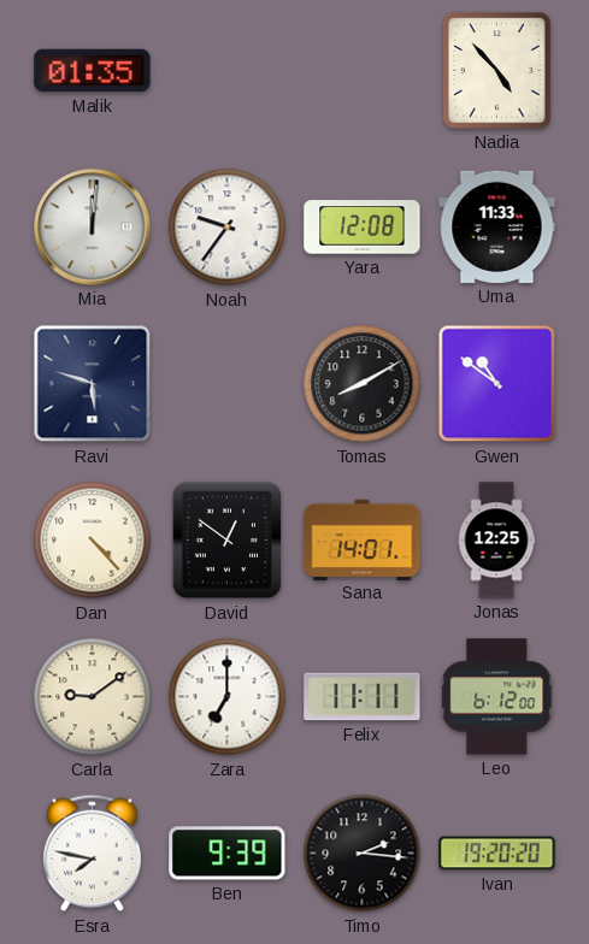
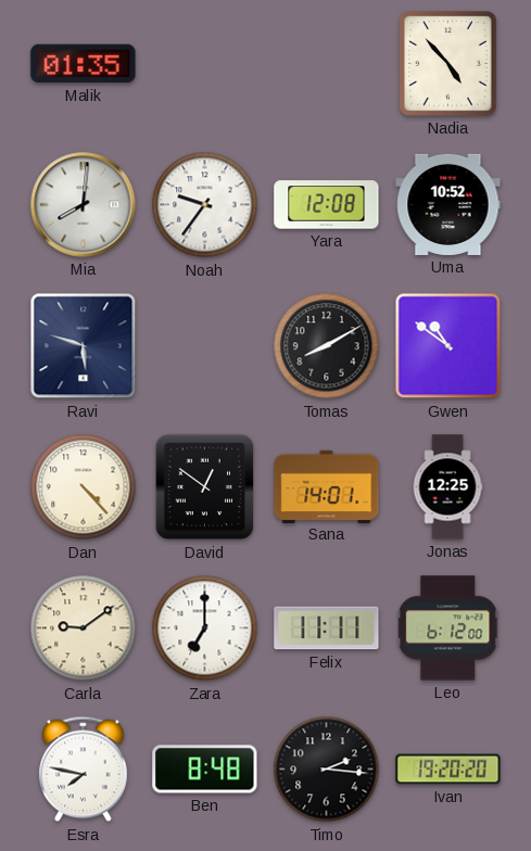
Mia: 12:01 -> 8:01 (84, 205)
Uma: 11:33 -> 10:52 (448, 204)
Ben: 9:39 -> 8:48 (205, 770)
